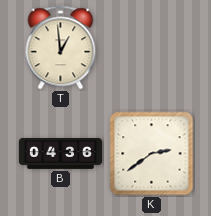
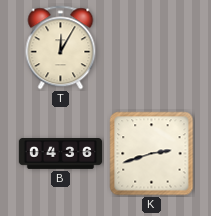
T: 12:59 -> 12:05 (61, 48)
K: 2:39 -> 2:42 (152, 154)
